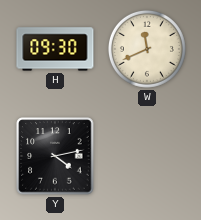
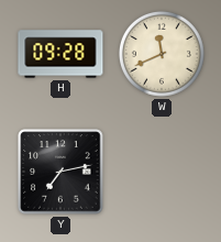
H: 09:30 -> 09:28 (60, 54)
Y: 4:13 -> 7:13 (60, 172)
